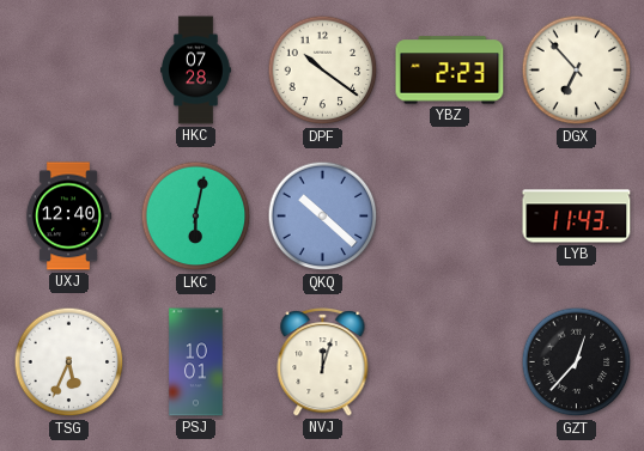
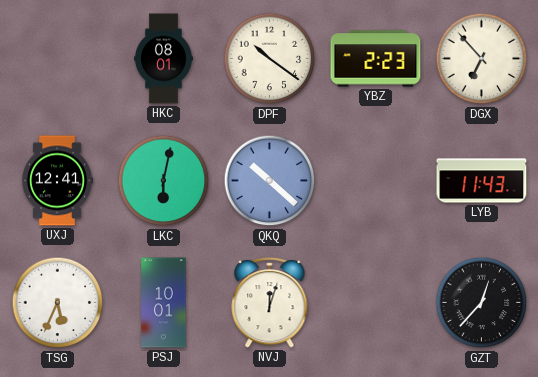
HKC: 07:28 -> 08:01 (164, 59)
UXJ: 12:40 -> 12:41 (57, 181)
